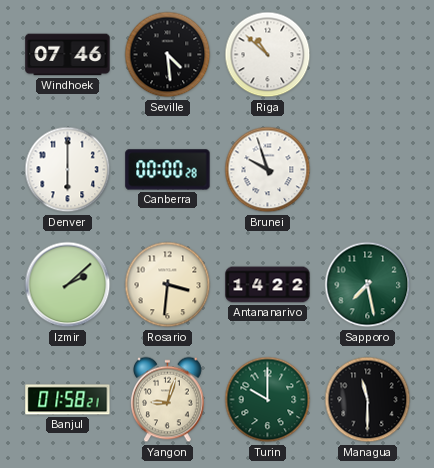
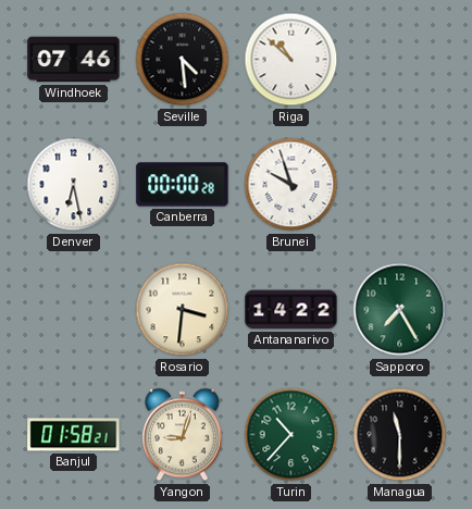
Denver: 6:00 -> 6:28 (74, 185)
Izmir: 2:08 -> none (68, 285)
Sapporo: 7:28 -> 7:25 (400, 310)
Turin: 10:00 -> 10:37 (291, 435)
